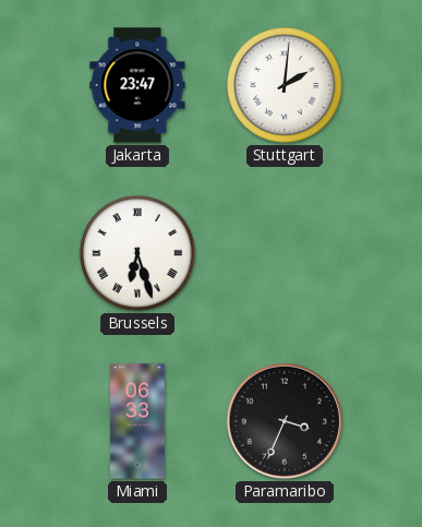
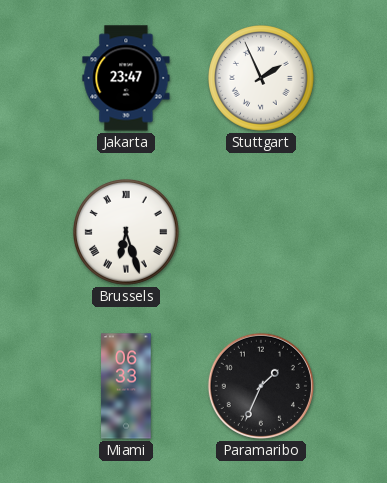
Stuttgart: 2:01 -> 1:56 (262, 79)
Paramaribo: 3:34 -> 1:34 (261, 386)
